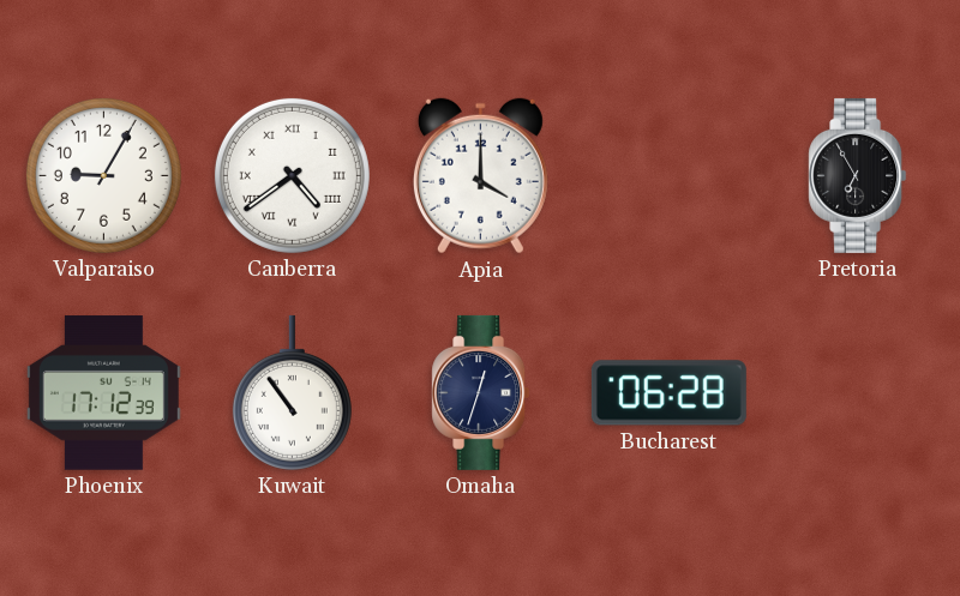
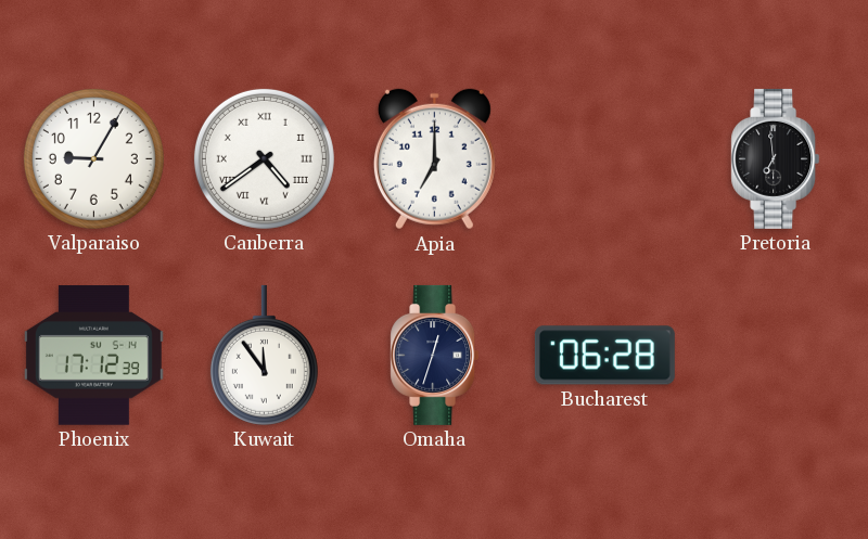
Apia: 4:00 -> 7:00 (434, 159)
Pretoria: 6:55 -> 6:59 (776, 158)
Kuwait: 10:54 -> 11:54 (264, 355)
